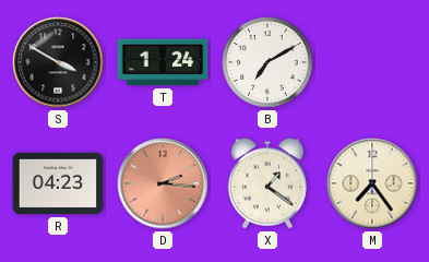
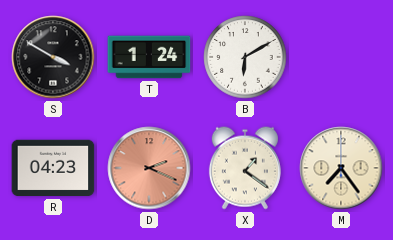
B: 7:10 -> 6:10 (245, 57)
D: 2:16 -> 2:19 (149, 168)
